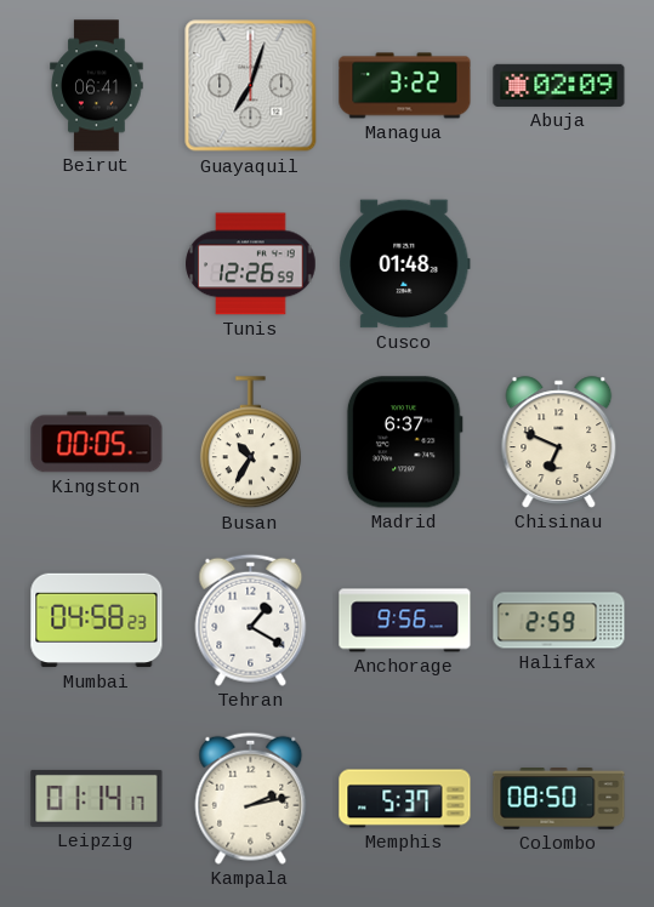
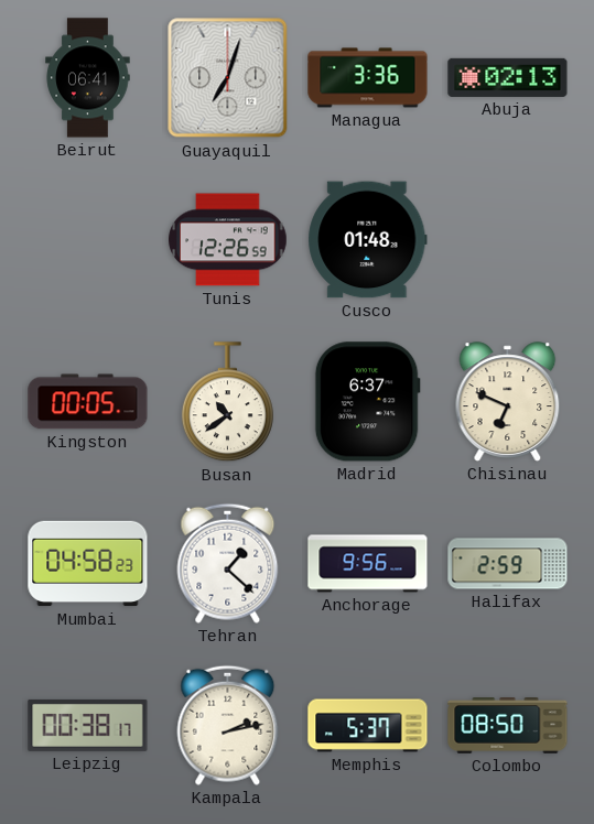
Managua: 3:22 -> 3:36 (368, 78)
Abuja: 02:09 -> 02:13 (508, 77)
Busan: 10:35 -> 10:39 (227, 402)
Tehran: 1:20 -> 1:22 (228, 563)
Leipzig: 01:14 -> 00:38 (88, 725)
